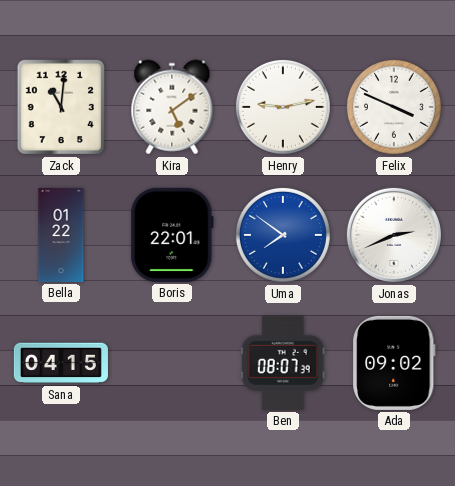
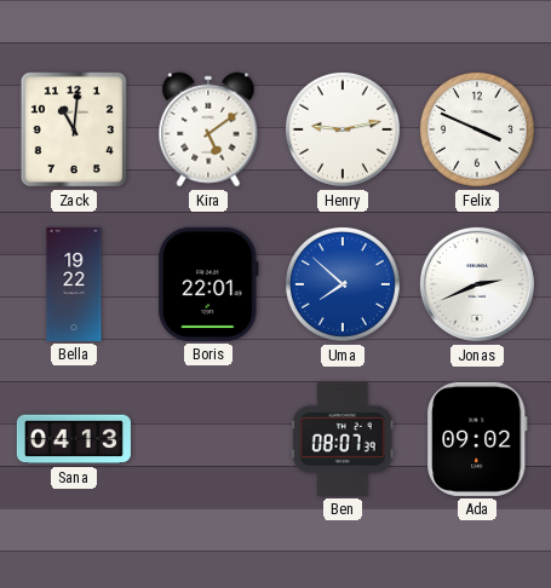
Bella: 01:22 -> 19:22 (74, 284)
Uma: 7:51 -> 7:52 (343, 284)
Sana: 04:15 -> 04:13 (74, 439)
